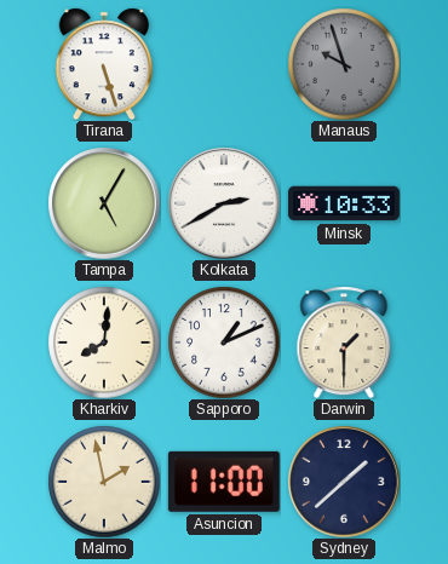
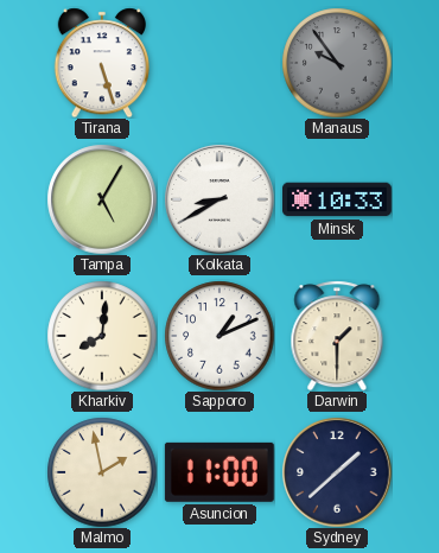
Manaus: 9:57 -> 9:54 (337, 63)
Kolkata: 2:40 -> 8:40 (220, 199)
